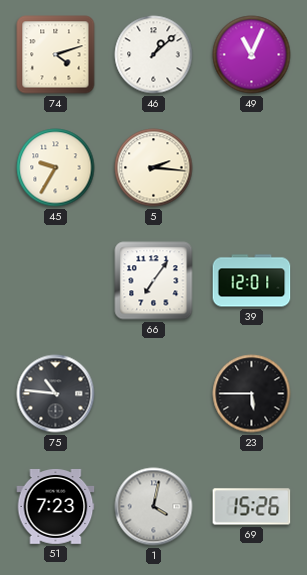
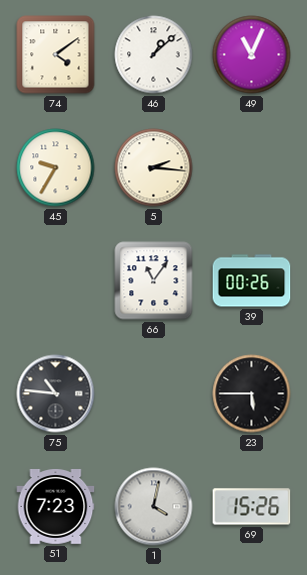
74: 4:12 -> 4:09 (56, 55)
66: 7:06 -> 11:06 (154, 281)
39: 12:01 -> 00:26 (252, 281)
